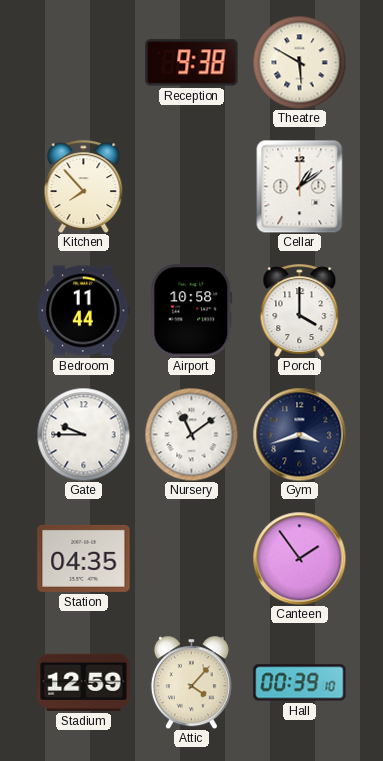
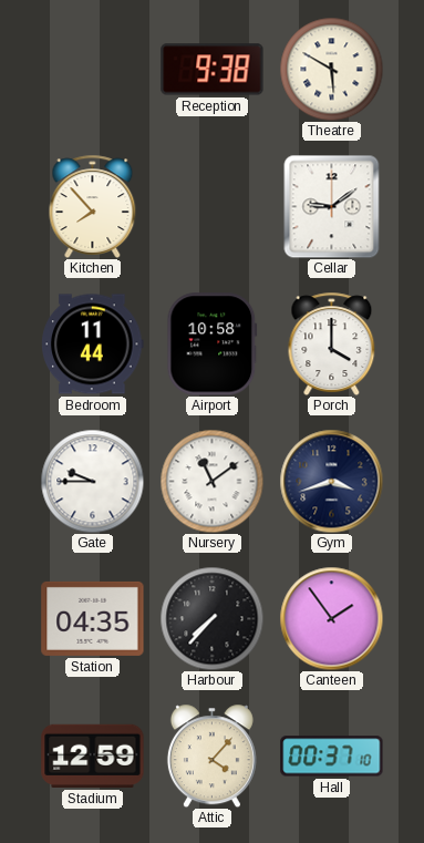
Cellar: 1:09 -> 9:09 (332, 206)
Harbour: none -> 7:37 (211, 618)
Hall: 00:39 -> 00:37 (332, 757)
